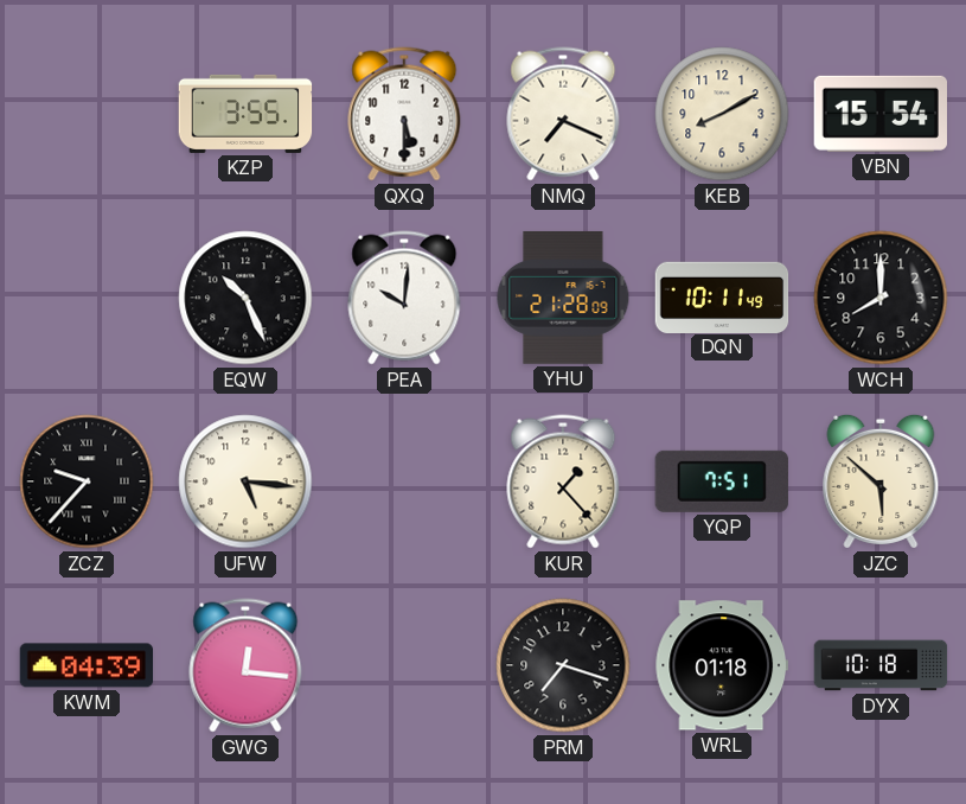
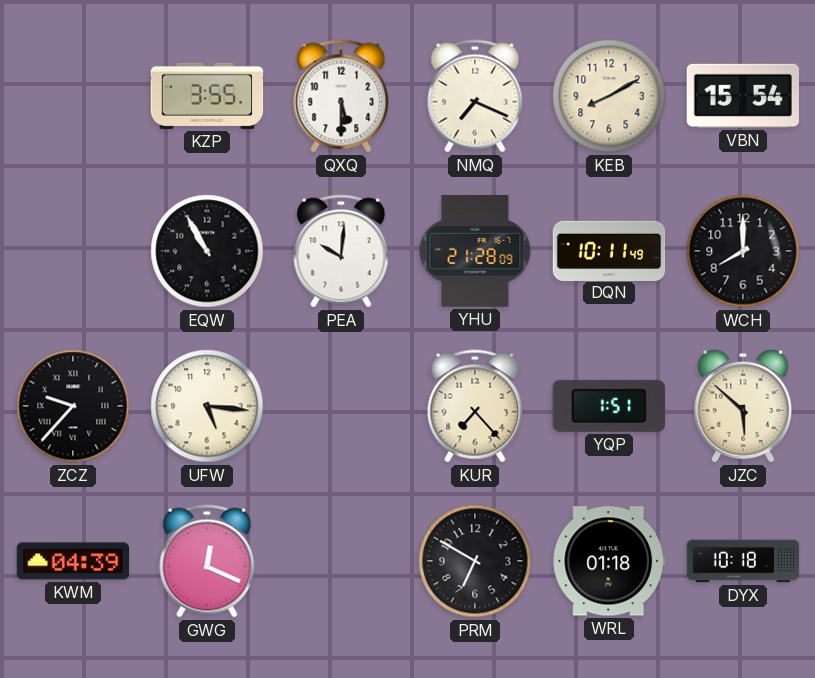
EQW: 10:26 -> 10:55 (207, 251)
KUR: 1:23 -> 7:23 (475, 406)
YQP: 7:51 -> 1:51 (609, 406)
GWG: 12:16 -> 12:19 (207, 561)
PRM: 7:18 -> 6:50 (475, 561)
